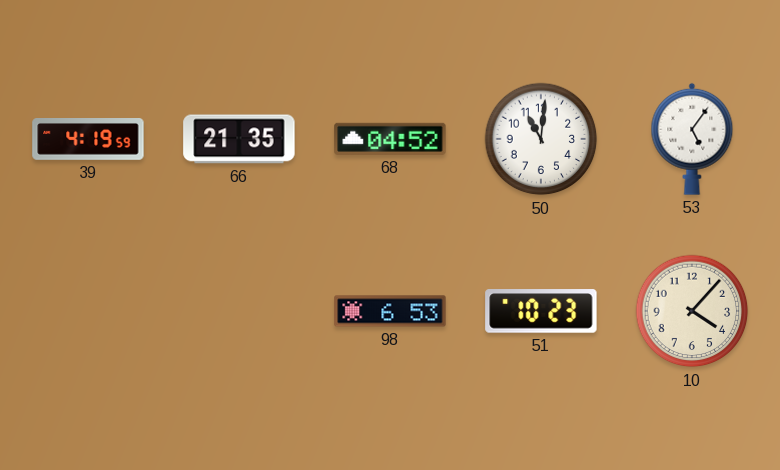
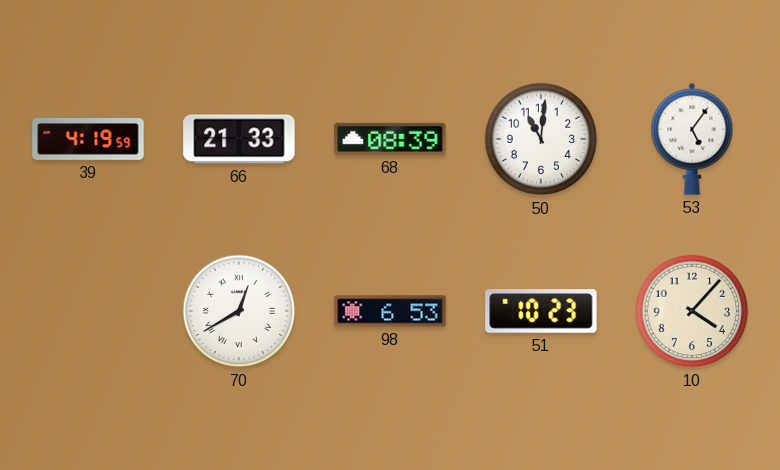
66: 21:35 -> 21:33 (239, 139)
68: 04:52 -> 08:39 (390, 139)
70: none -> 12:40 (239, 311)
